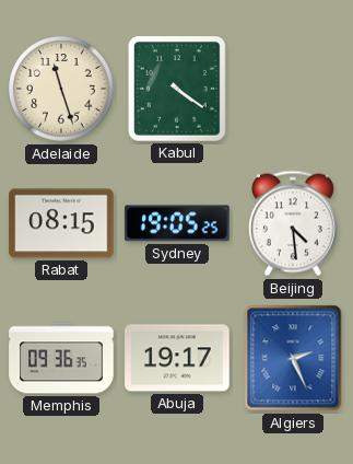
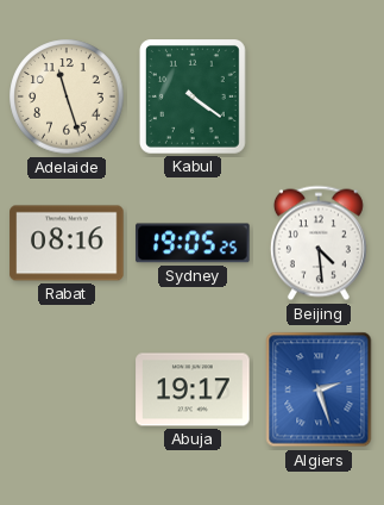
Rabat: 08:15 -> 08:16 (67, 243)
Memphis: 09:36 -> none (61, 358)
Algiers: 2:26 -> 2:27 (319, 389)
